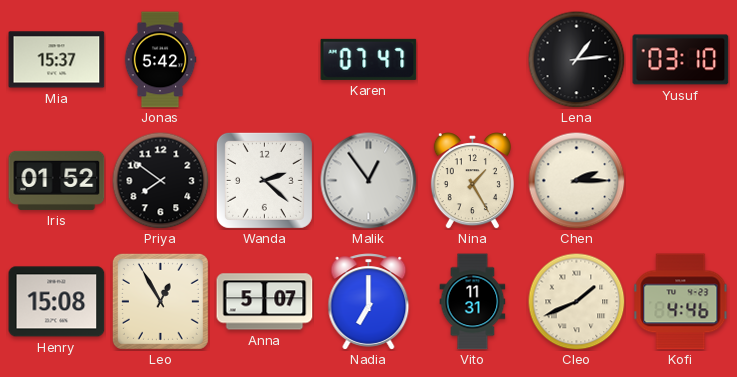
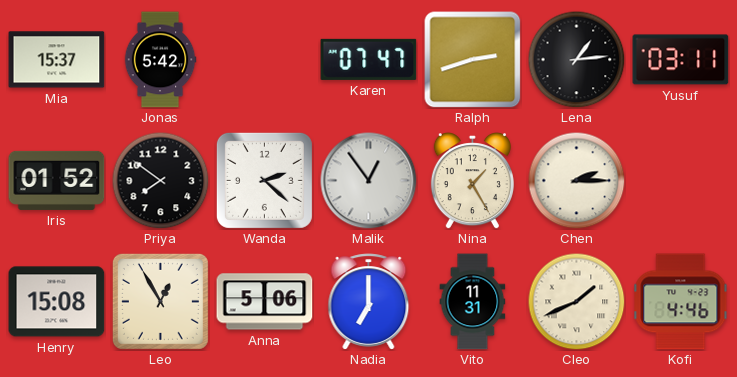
Ralph: none -> 2:42 (473, 60)
Yusuf: 03:10 -> 03:11 (681, 60)
Anna: 5:07 -> 5:06 (265, 302)
